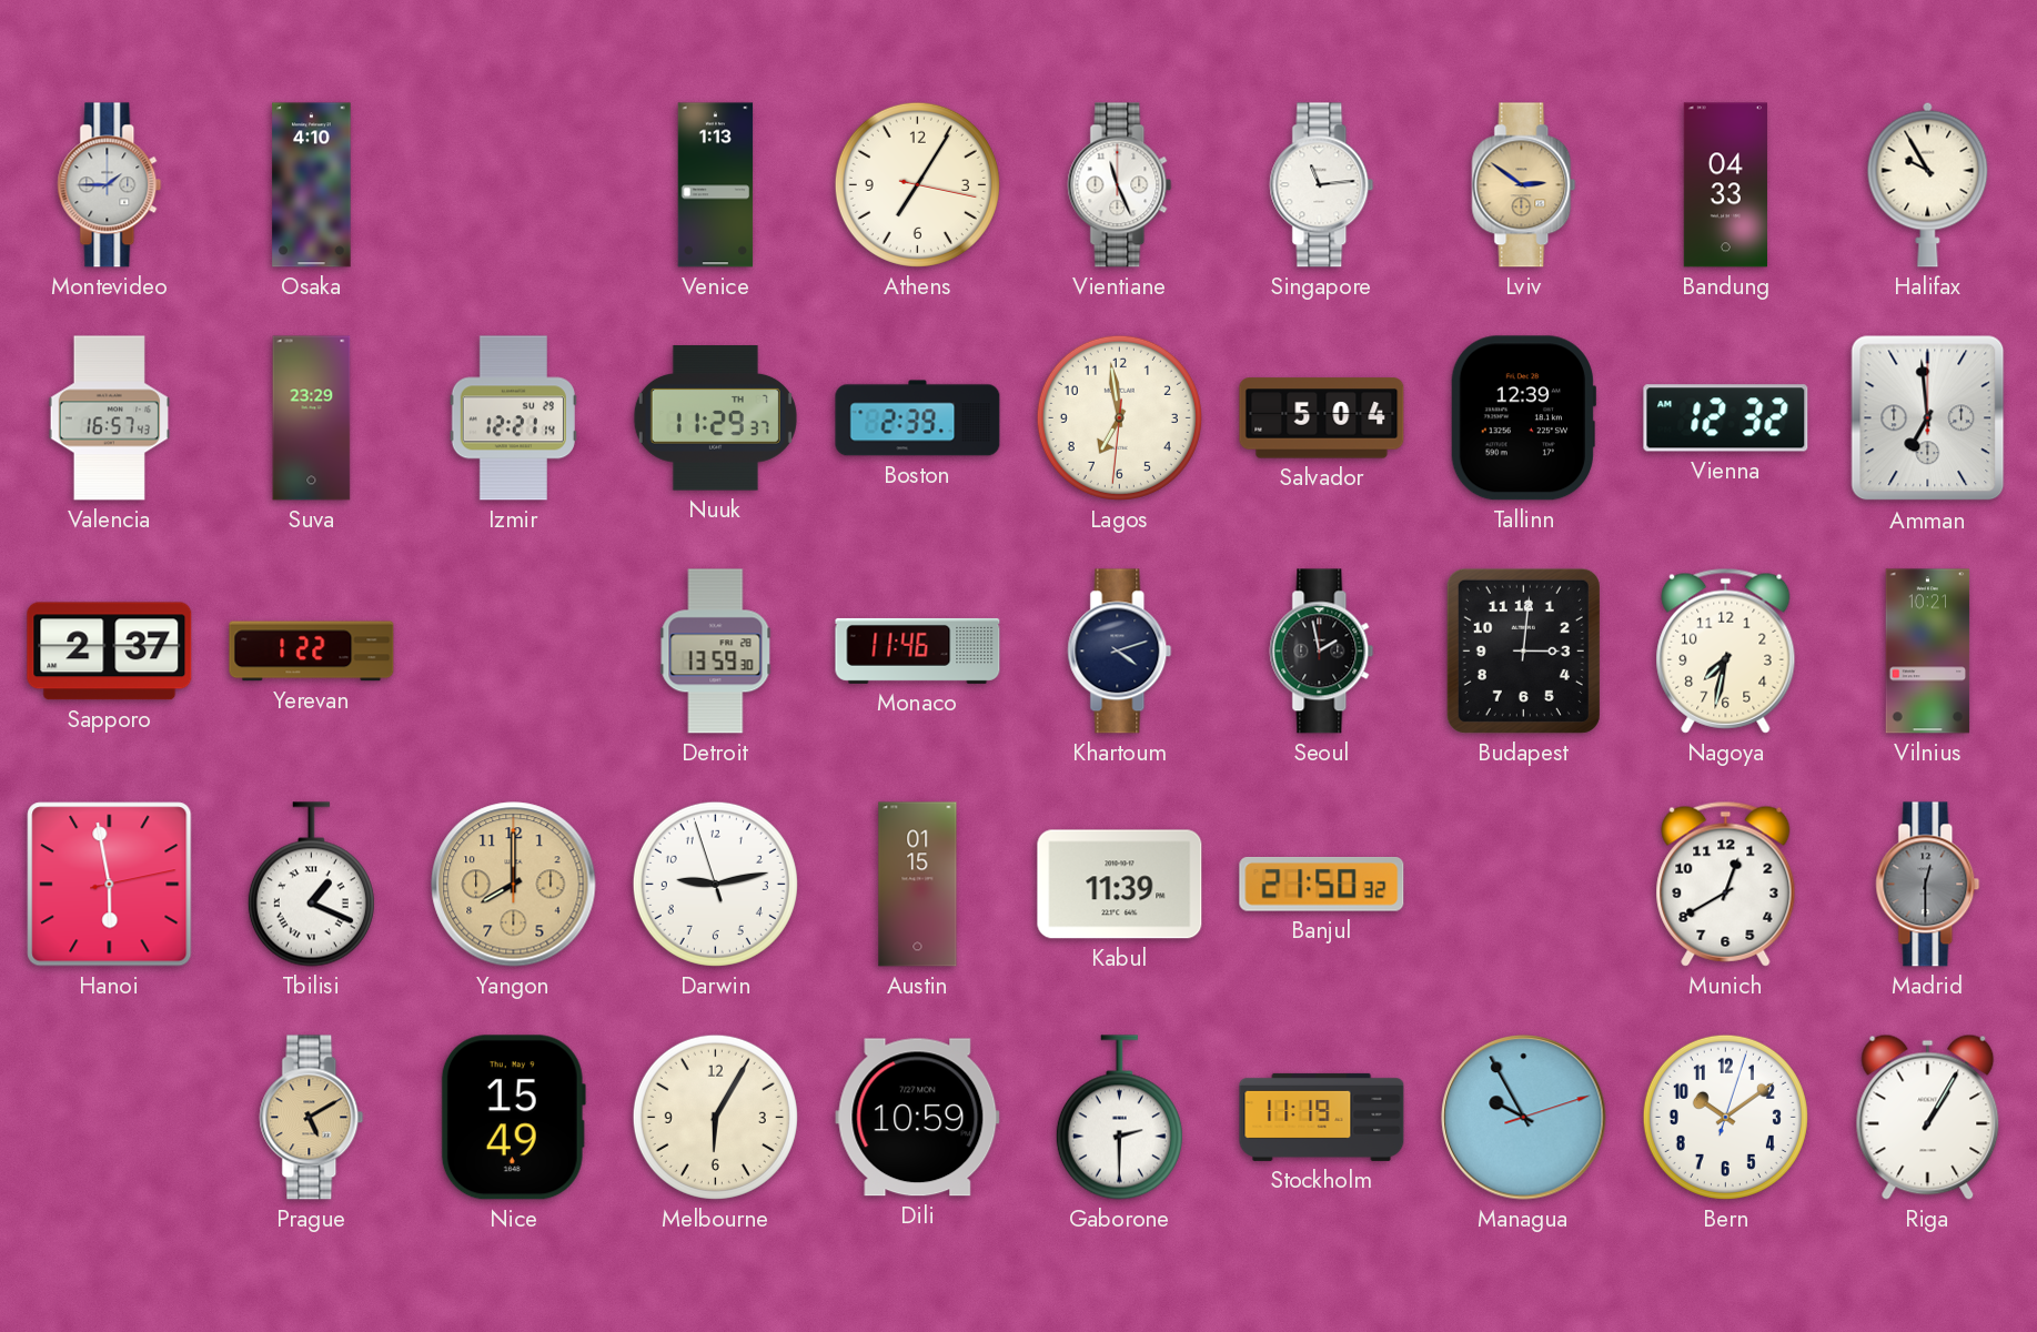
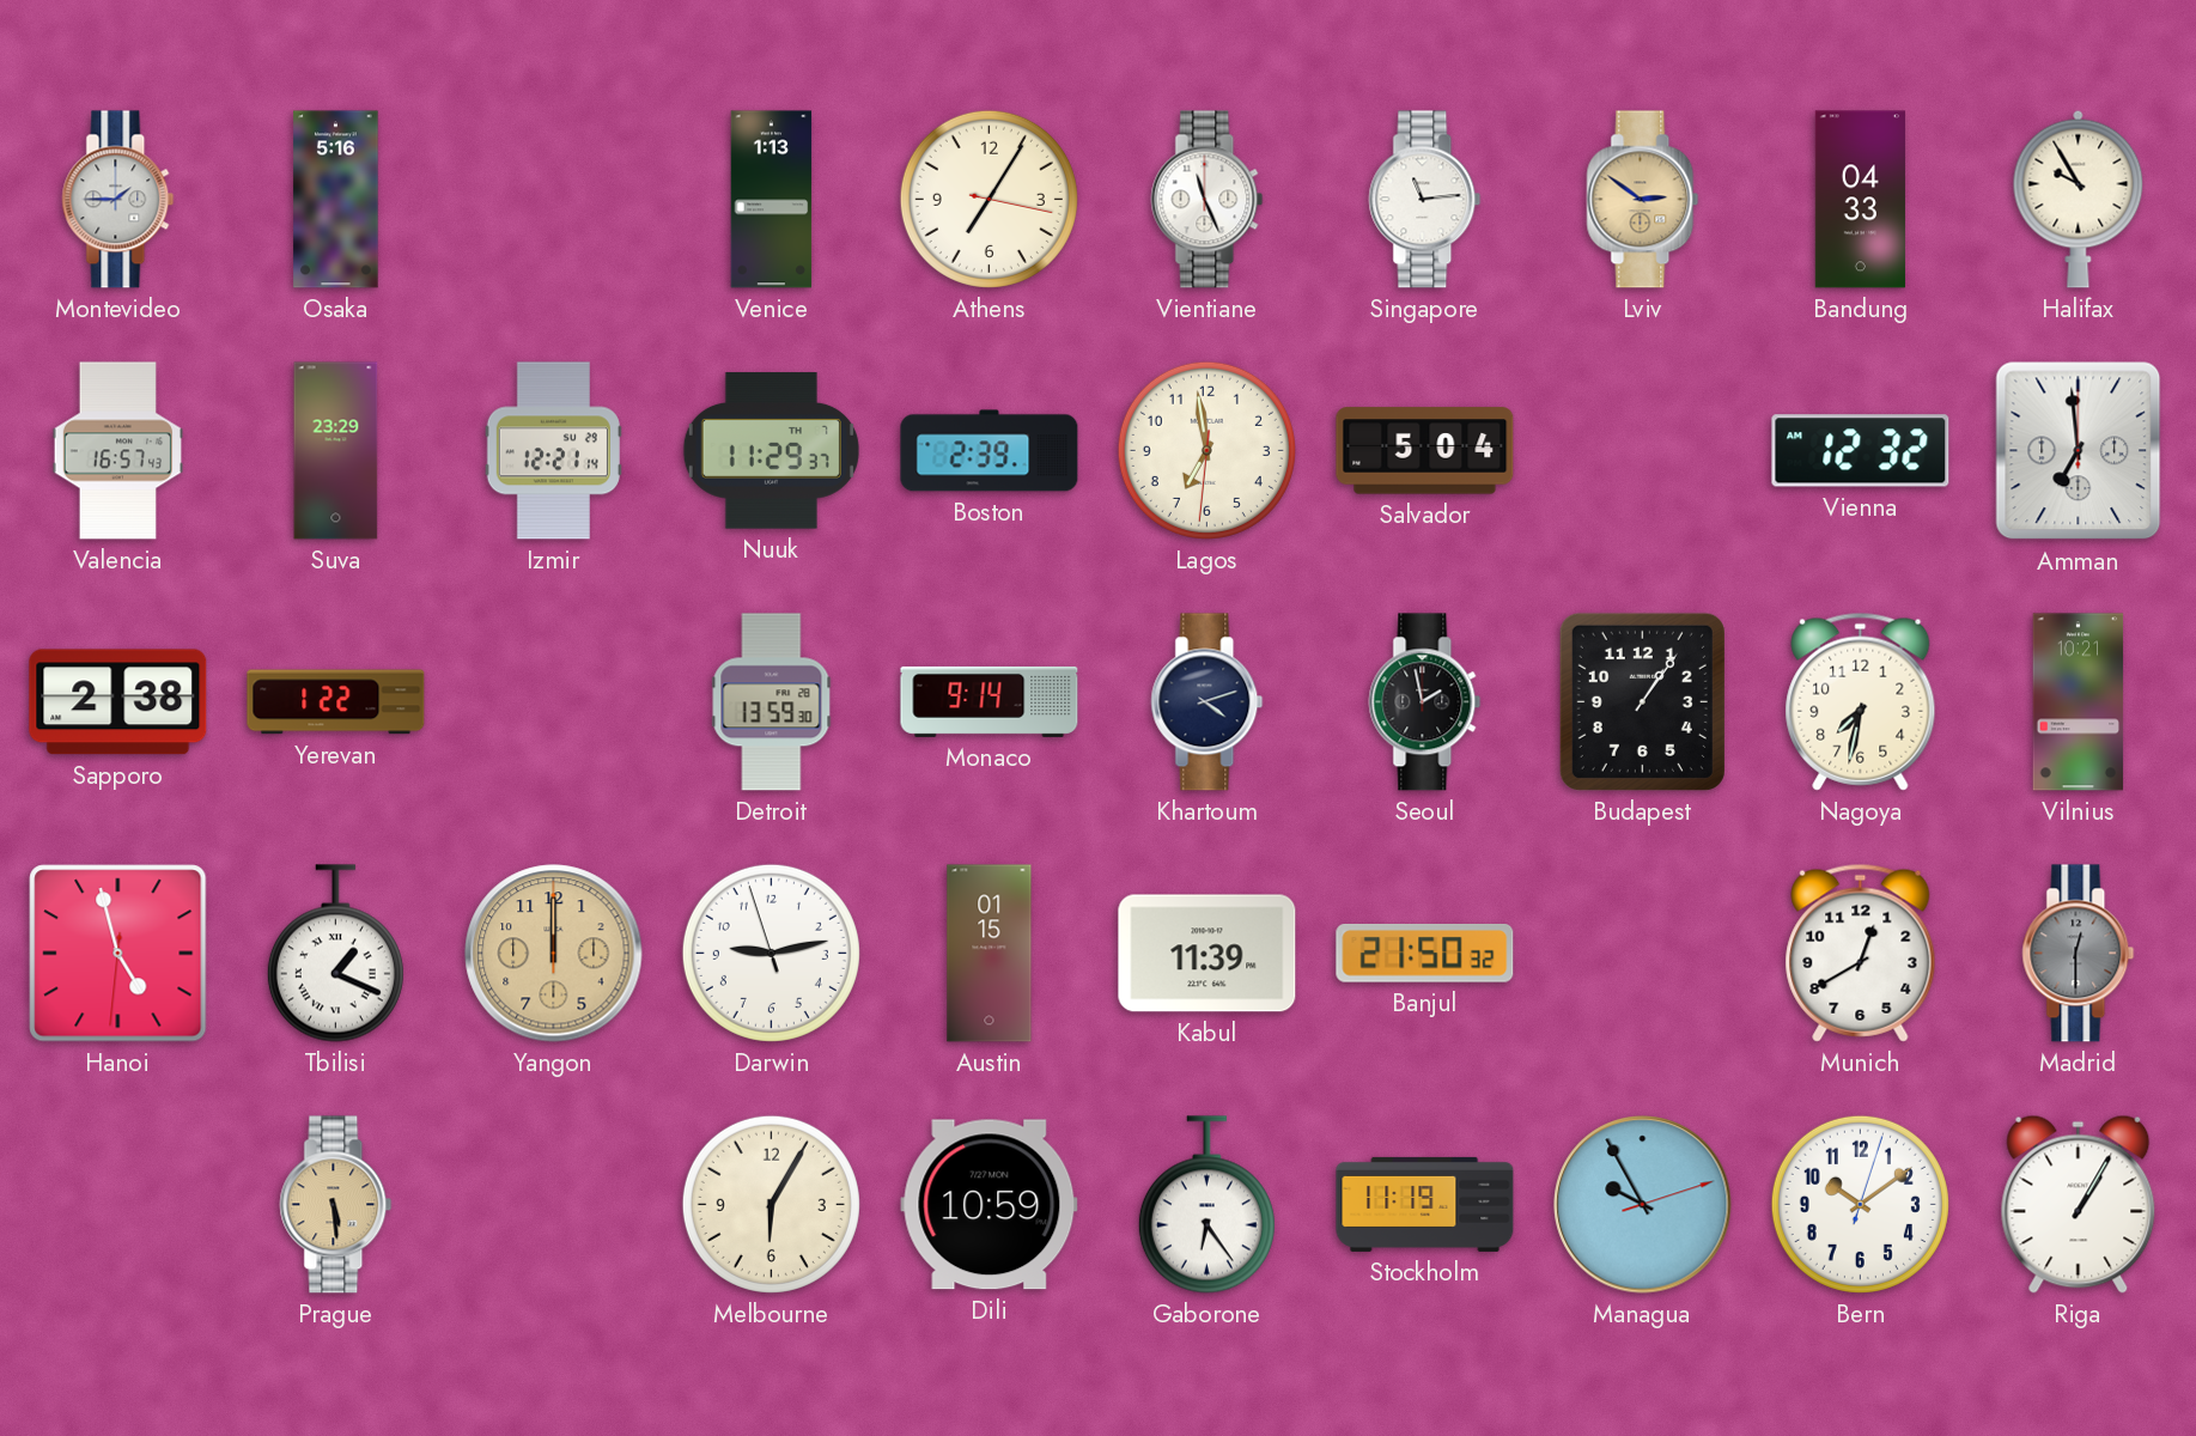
Osaka: 4:10 -> 5:16 (336, 200)
Tallinn: 12:39 -> none (1522, 418)
Sapporo: 2:37 -> 2:38 (118, 702)
Monaco: 11:46 -> 9:14 (990, 701)
Budapest: 3:01 -> 1:06 (1642, 701)
Hanoi: 5:58 -> 4:57 (118, 954)
Yangon: 8:00 -> 12:00 (554, 954)
Prague: 5:10 -> 5:29 (336, 1205)
Nice: 15:49 -> none (513, 1118)
Gaborone: 2:30 -> 6:24 (1206, 1205)
